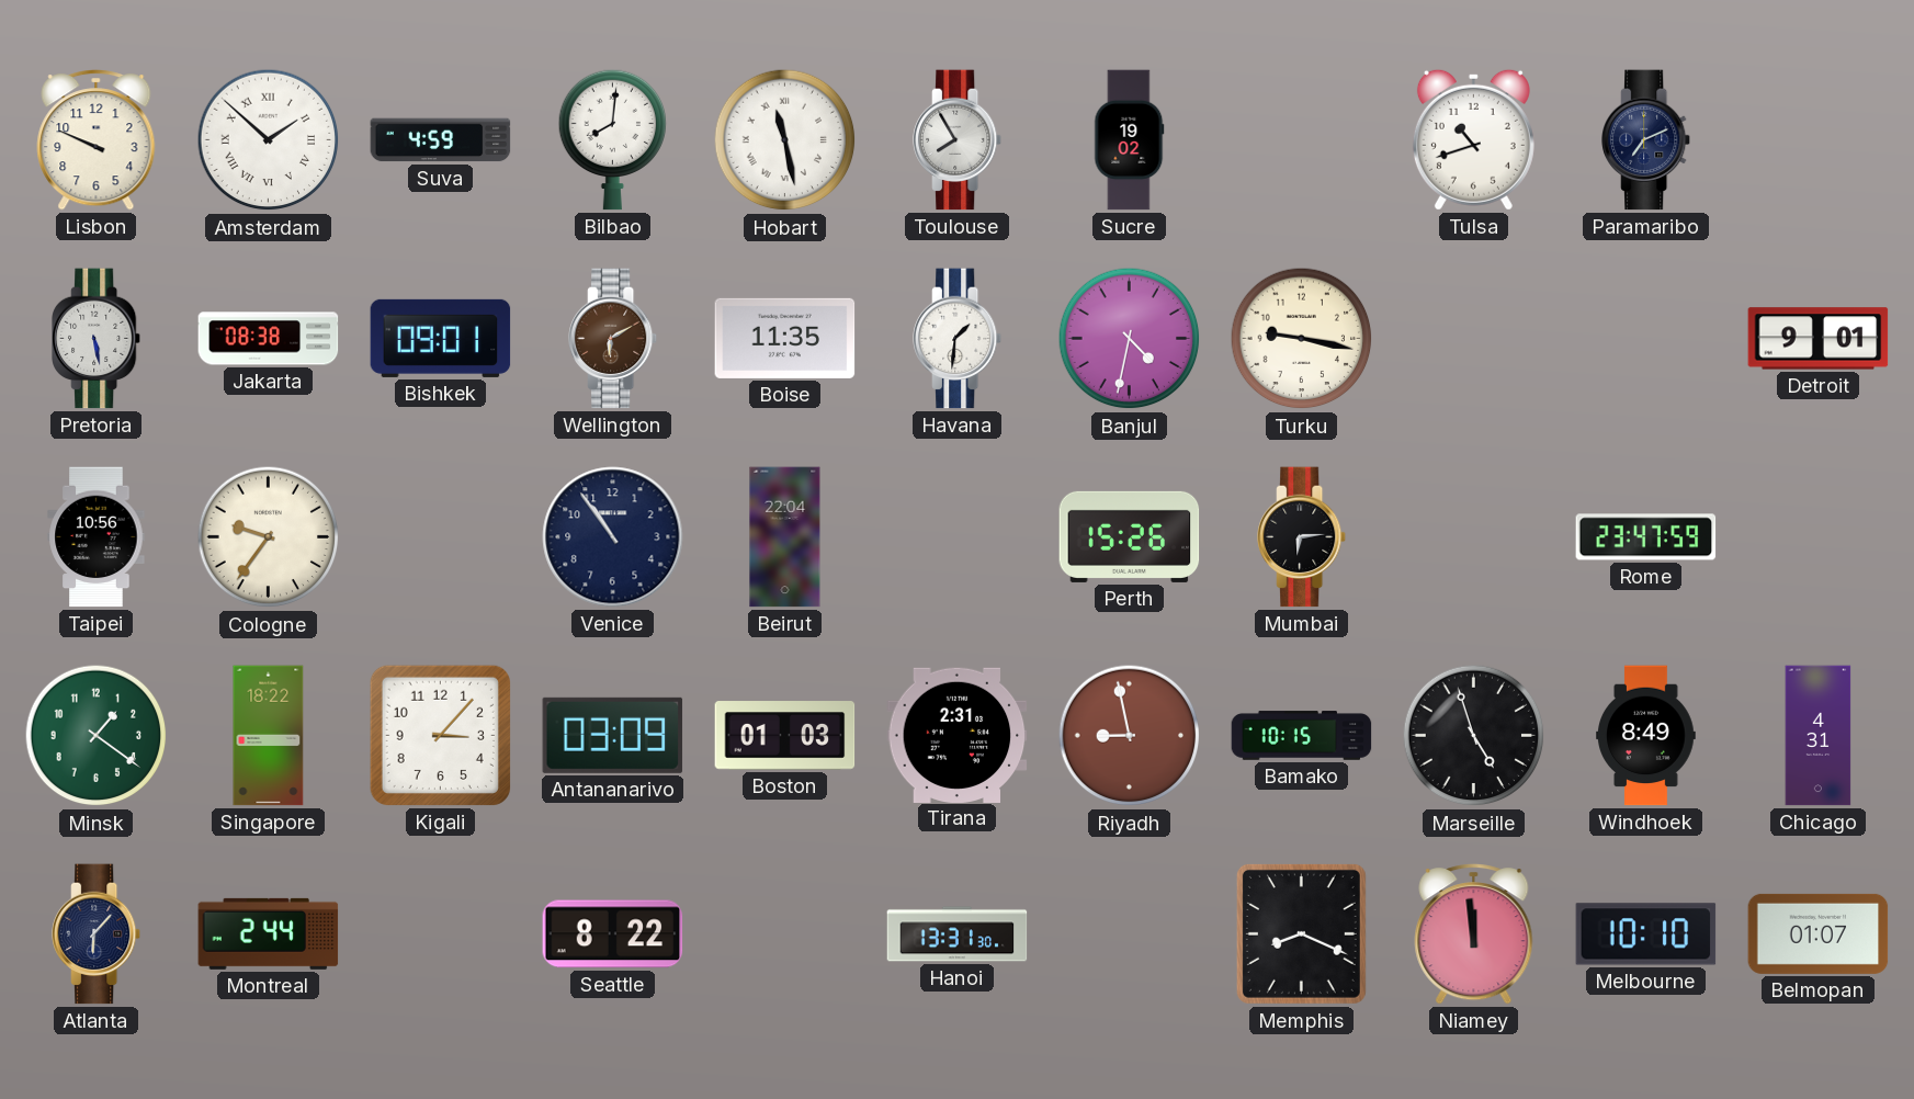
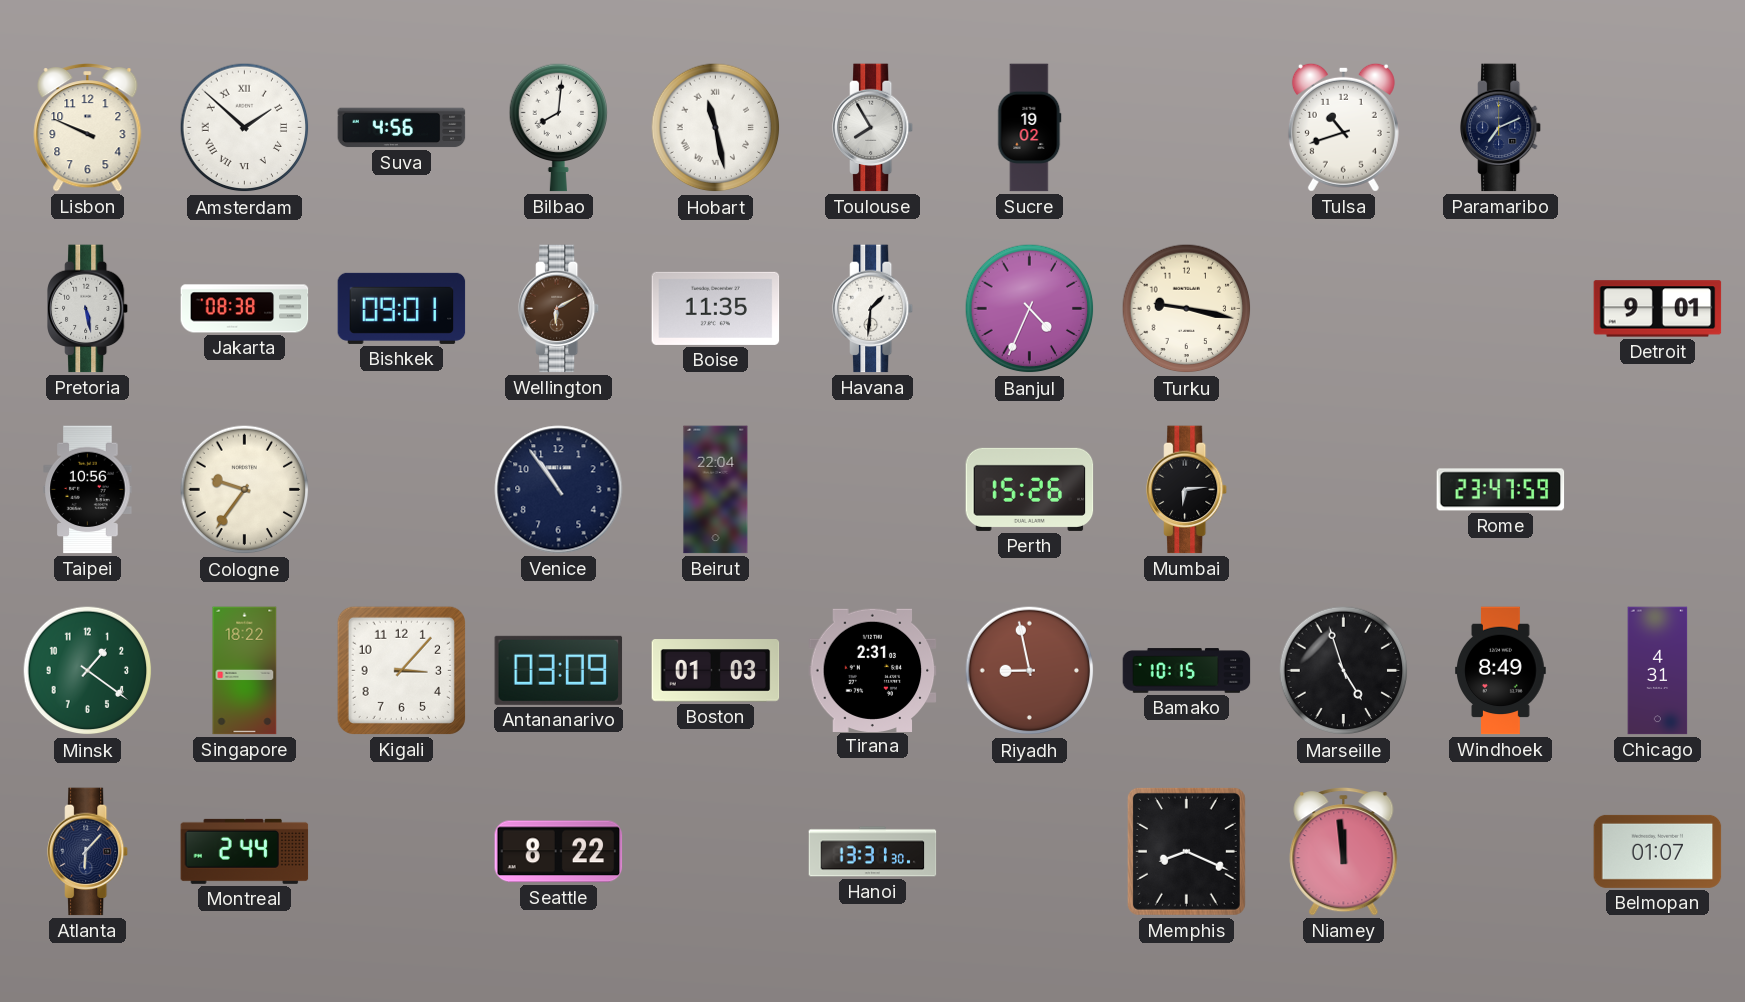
Suva: 4:59 -> 4:56 (402, 128)
Banjul: 4:32 -> 4:34 (1030, 309)
Melbourne: 10:10 -> none (1646, 934)
